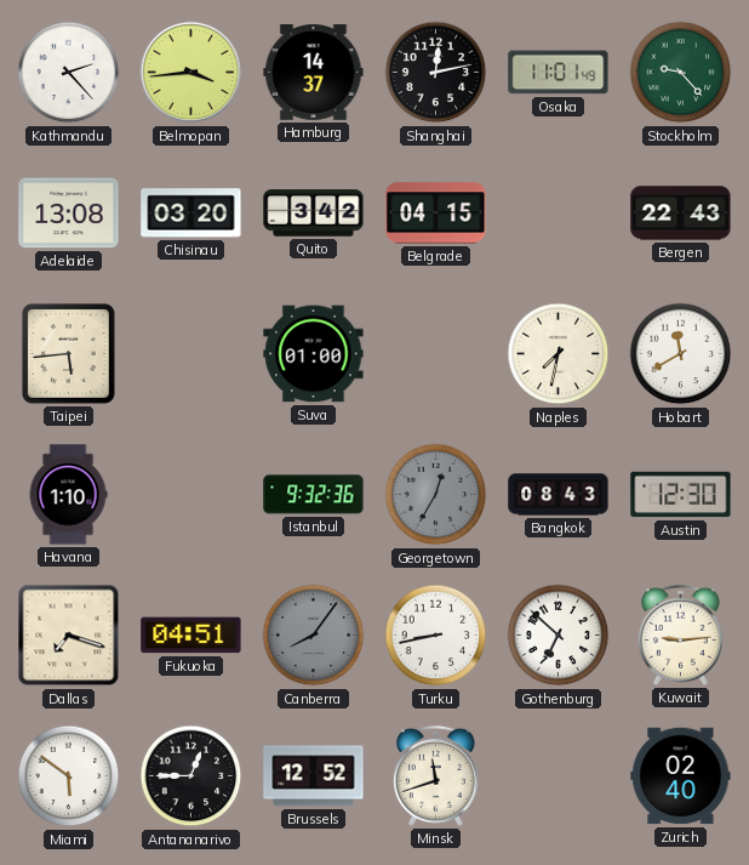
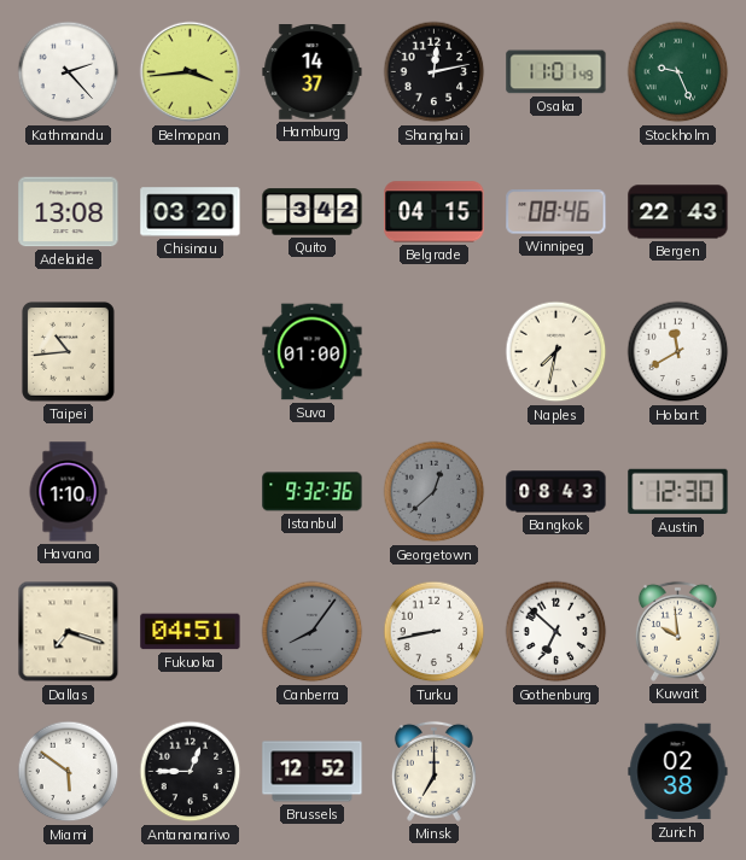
Stockholm: 9:23 -> 9:26 (678, 72)
Winnipeg: none -> 08:46 (556, 212)
Taipei: 5:44 -> 10:44 (68, 351)
Georgetown: 12:35 -> 12:38 (435, 492)
Kuwait: 9:14 -> 9:59 (677, 631)
Minsk: 11:42 -> 7:00 (433, 771)
Zurich: 02:40 -> 02:38 (678, 772)
